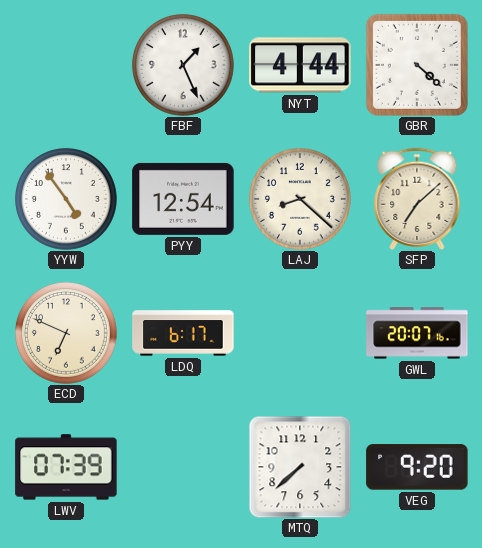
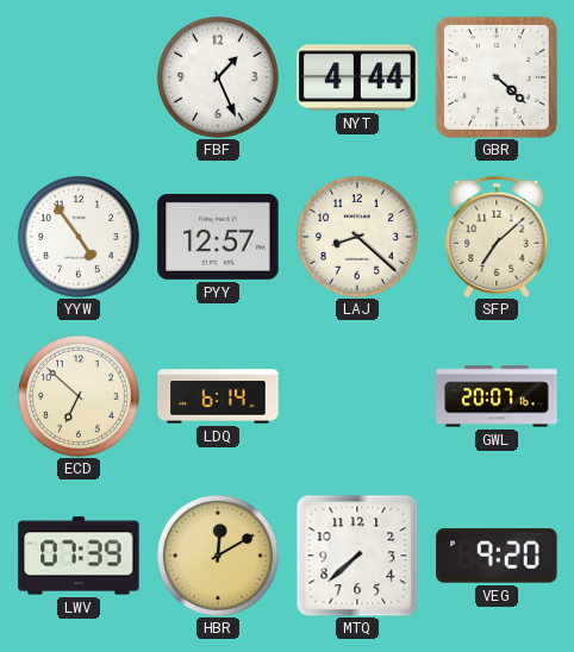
PYY: 12:54 -> 12:57 (218, 237)
ECD: 6:49 -> 6:52 (79, 396)
LDQ: 6:17 -> 6:14 (218, 396)
HBR: none -> 12:10 (218, 556)
